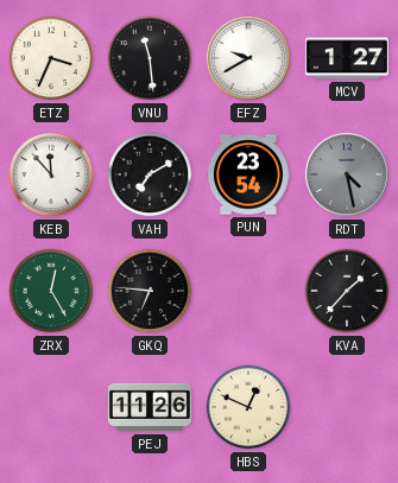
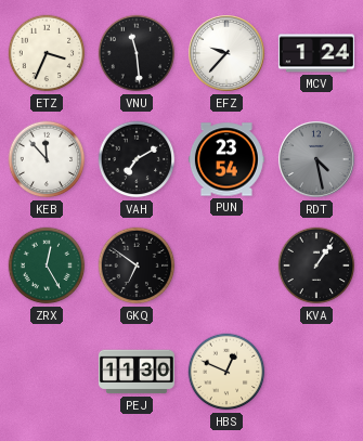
EFZ: 9:40 -> 9:37 (228, 54)
MCV: 1:27 -> 1:24 (316, 53)
GKQ: 6:46 -> 6:51 (137, 265)
KVA: 1:37 -> 1:06 (316, 265)
PEJ: 11:26 -> 11:30 (137, 372)
